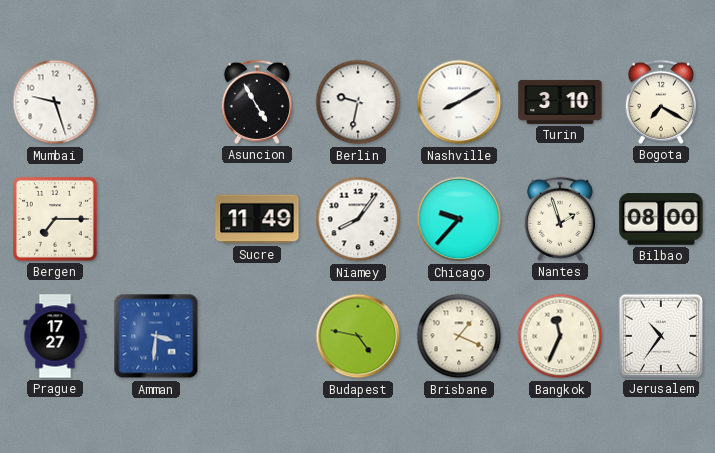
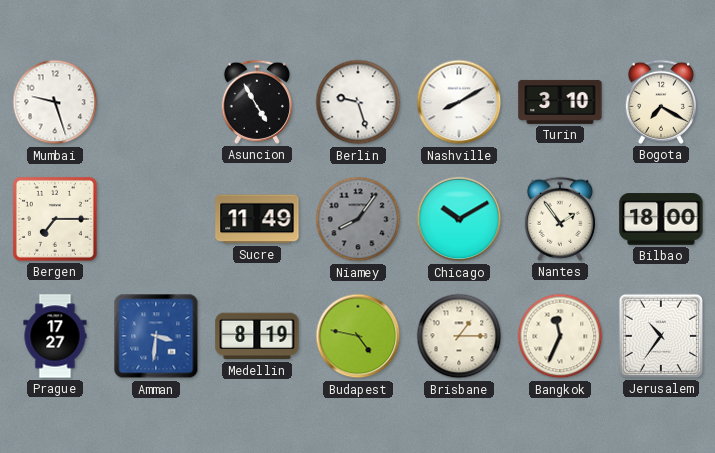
Berlin: 9:32 -> 9:27 (358, 102)
Niamey dial: white -> grey (358, 219)
Chicago: 9:37 -> 10:10 (459, 219)
Nantes: 1:57 -> 1:54 (559, 219)
Bilbao: 08:00 -> 18:00 (661, 219)
Medellin: none -> 8:19 (257, 336)
Brisbane: 1:19 -> 1:15 (459, 336)
